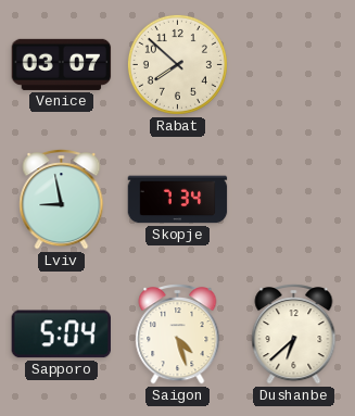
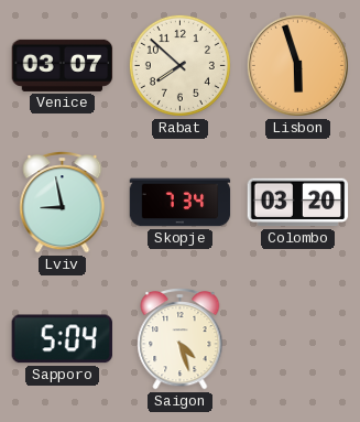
Lisbon: none -> 5:57 (297, 65)
Colombo: none -> 03:20 (298, 203)
Dushanbe: 6:38 -> none (294, 335)
